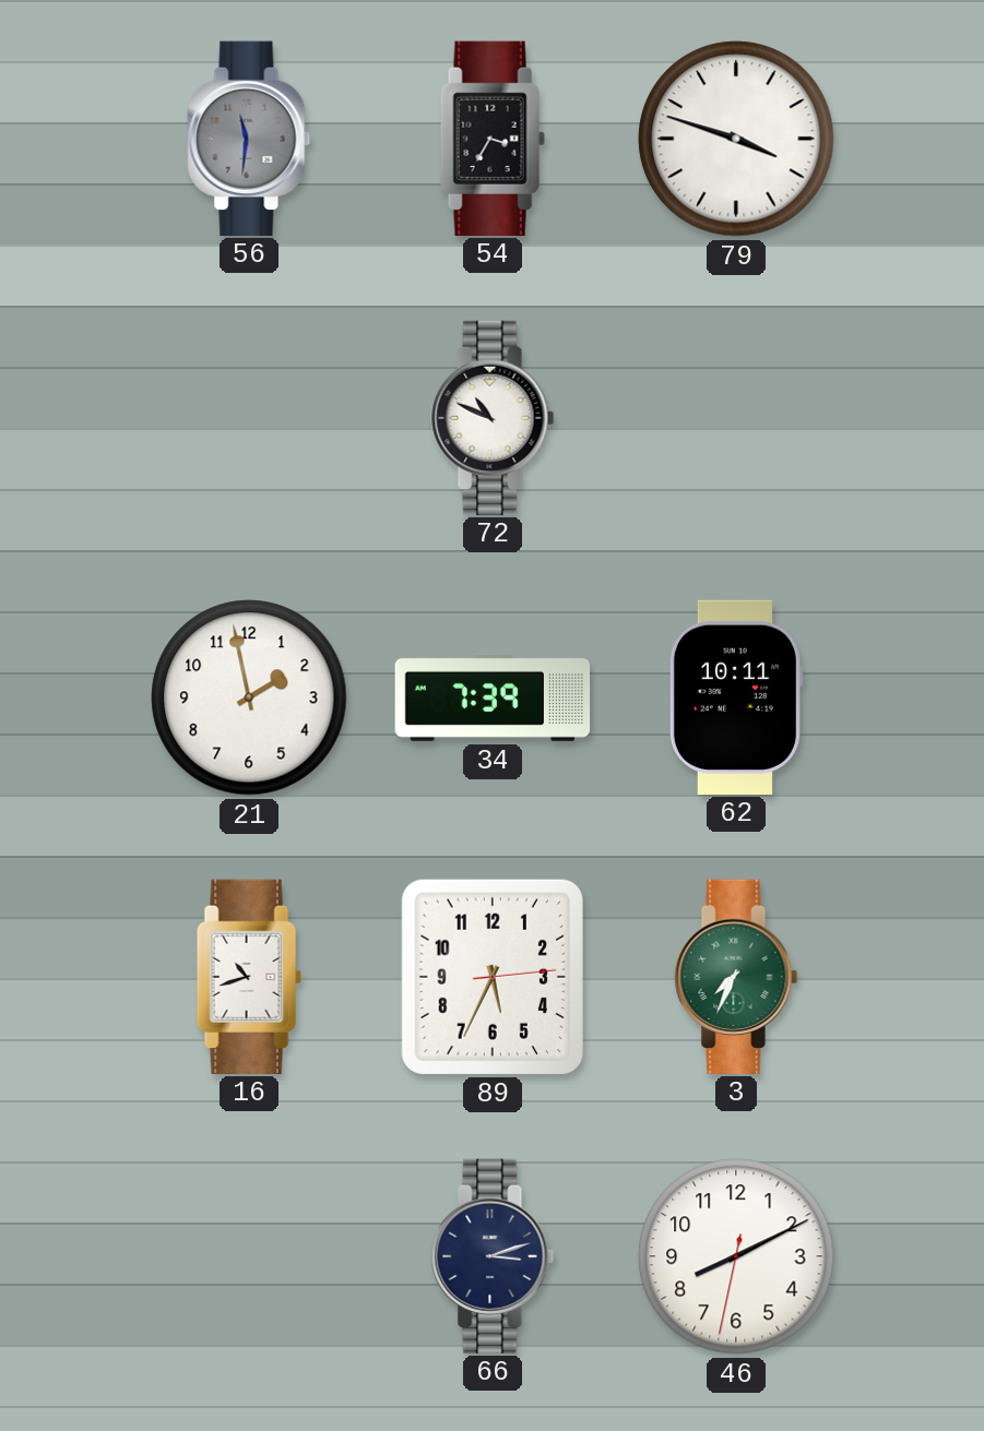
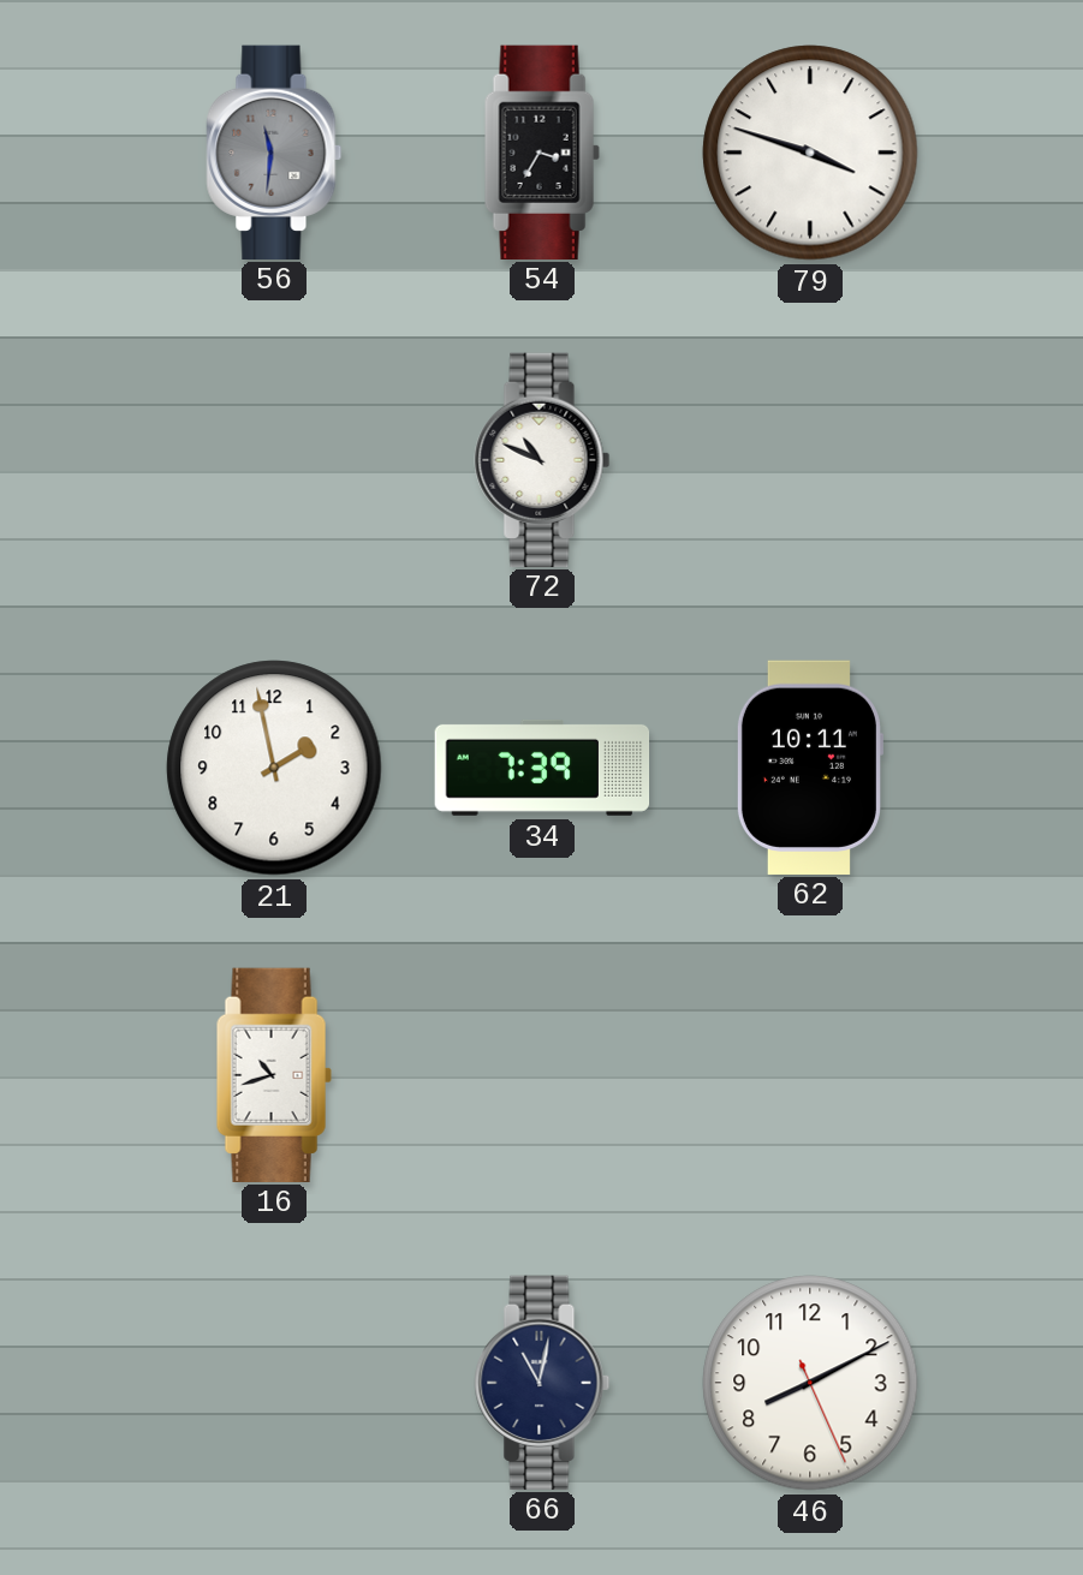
89: 5:34 -> none (493, 977)
3: 7:34 -> none (736, 976)
66: 3:12 -> 11:02 (542, 1382)
46: 8:10:32 -> 8:10:26 (810, 1383)
